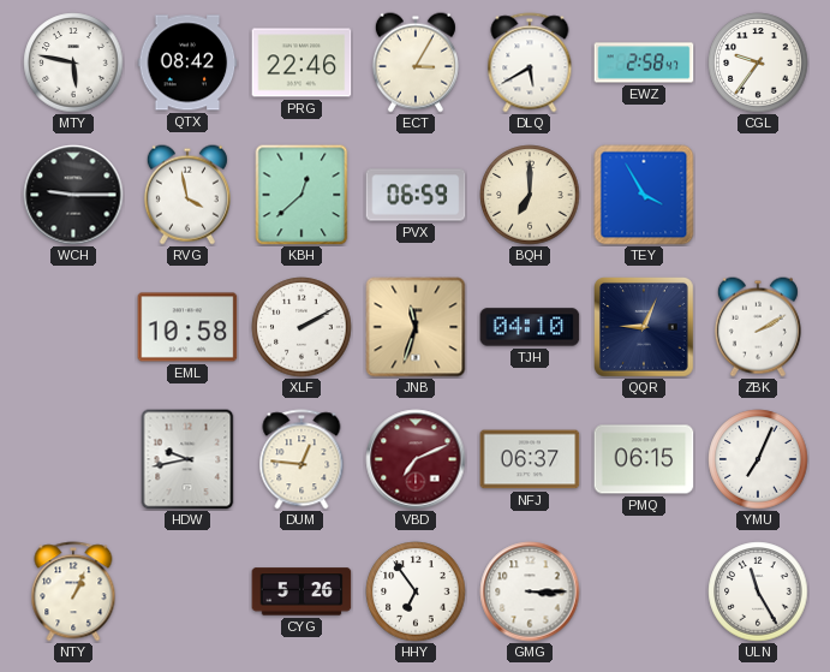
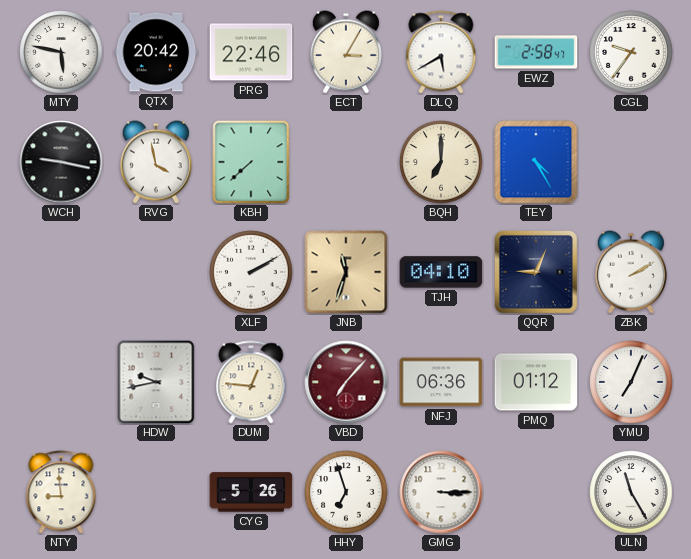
QTX: 08:42 -> 20:42 (156, 52)
WCH: 9:15 -> 9:17 (61, 162)
KBH: 12:38 -> 7:38 (251, 162)
PVX: 06:59 -> none (416, 195)
TEY: 3:55 -> 4:25 (536, 162)
EML: 10:58 -> none (187, 327)
VBD: 7:11 -> 7:07 (346, 382)
NFJ: 06:37 -> 06:36 (441, 382)
PMQ: 06:15 -> 01:12 (536, 382)
NTY: 1:04 -> 8:59 (61, 492)
HHY: 6:54 -> 6:57 (346, 492)
